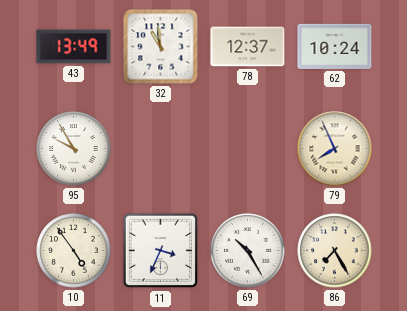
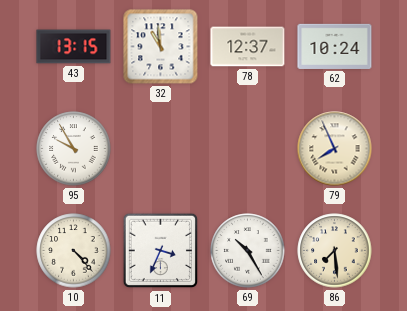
43: 13:49 -> 13:15 (74, 47)
10: 4:54 -> 4:23 (74, 251)
86: 7:25 -> 7:29 (335, 251)
